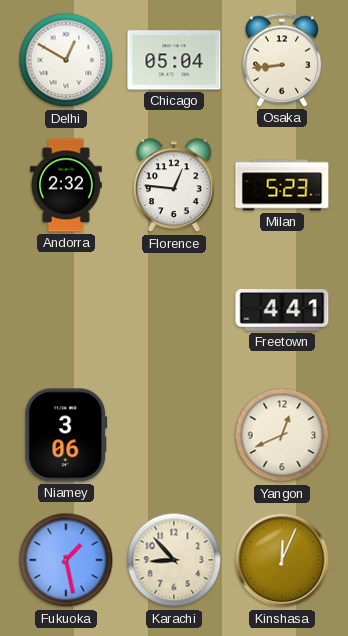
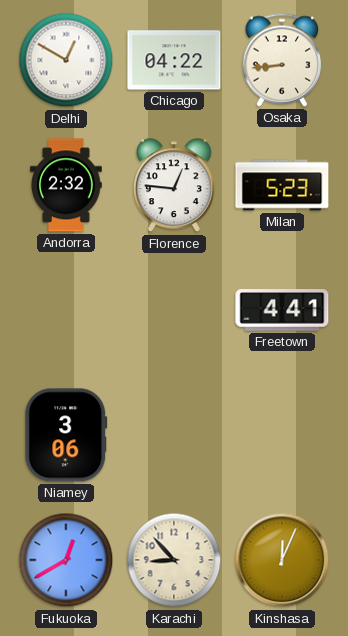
Chicago: 05:04 -> 04:22 (174, 60)
Yangon: 12:41 -> none (282, 435)
Fukuoka: 1:28 -> 12:40 (66, 560)
